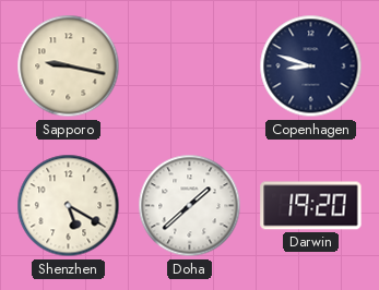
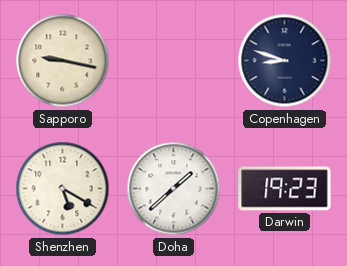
Darwin: 19:20 -> 19:23 (285, 189)
